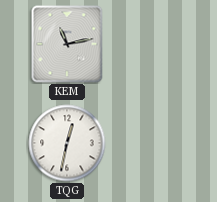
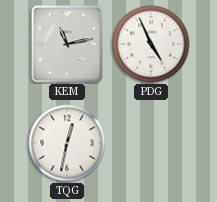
PDG: none -> 4:56 (151, 44)
